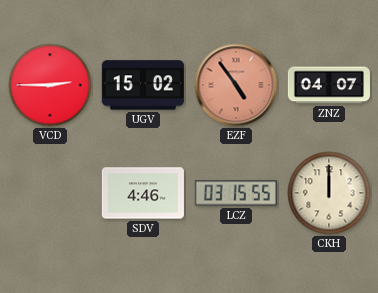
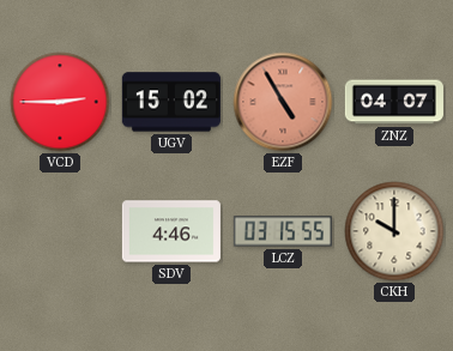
EZF: 4:54 -> 4:55 (283, 102)
CKH: 12:00 -> 10:00 (394, 231)
